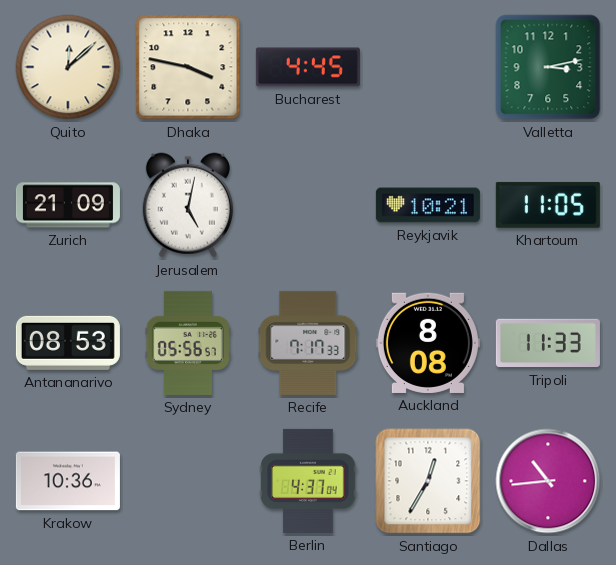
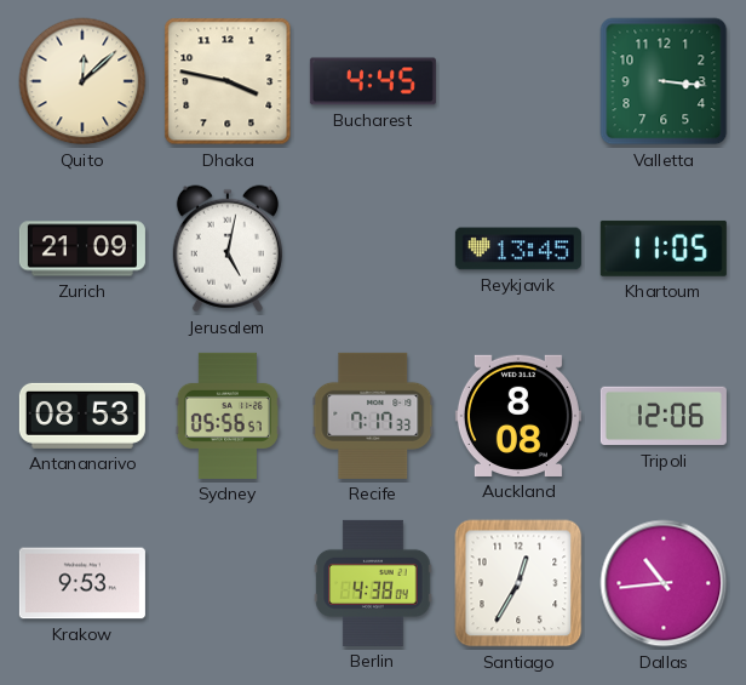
Valletta: 3:13 -> 3:16 (664, 81)
Reykjavik: 10:21 -> 13:45 (518, 249)
Tripoli: 11:33 -> 12:06 (664, 416)
Krakow: 10:36 -> 9:53 (82, 583)
Berlin: 4:37 -> 4:38 (373, 583)
